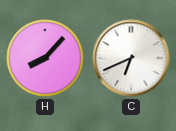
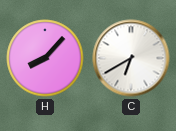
C: 6:41 -> 6:40 (131, 58)
